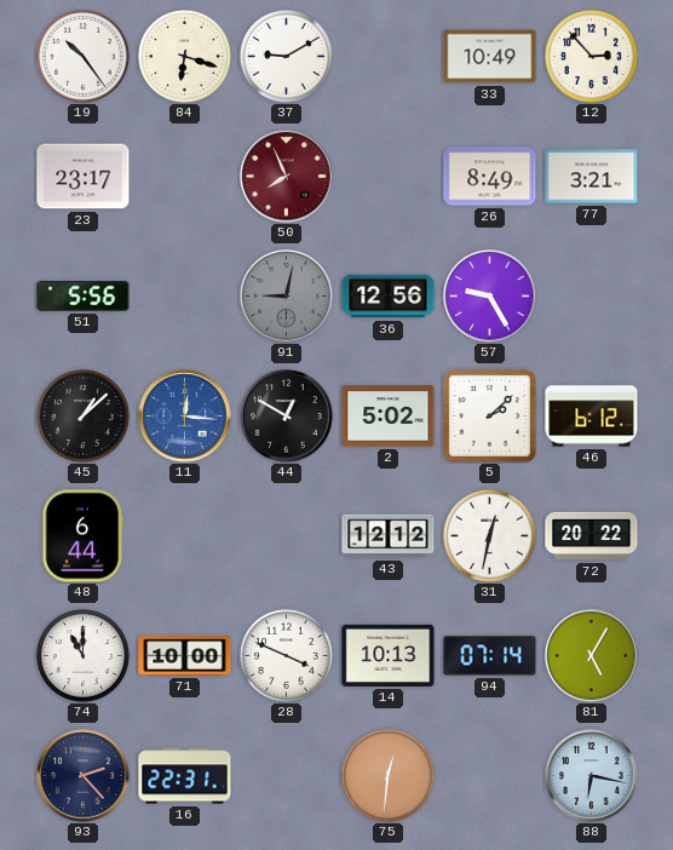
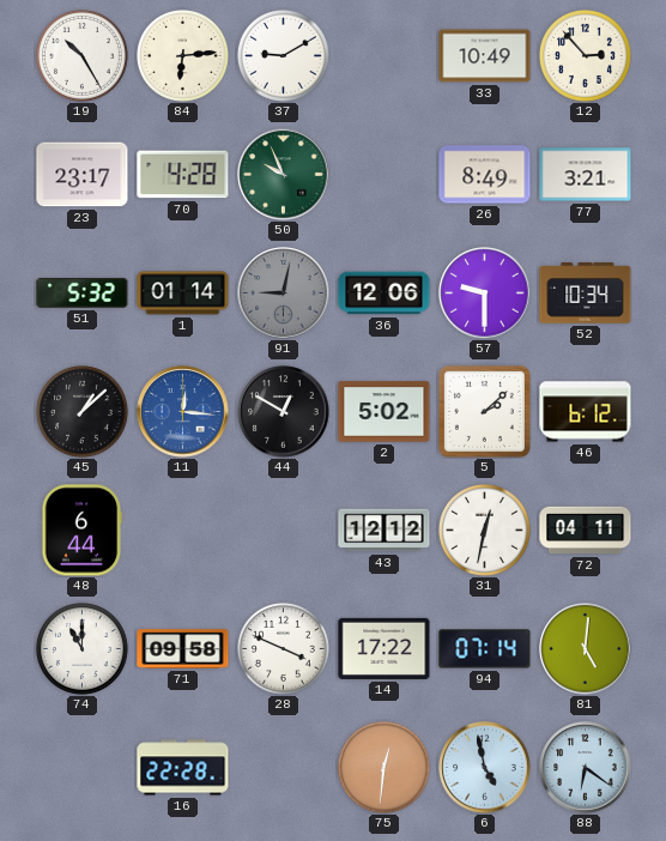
19: 10:24 -> 10:25 (81, 55)
84: 6:18 -> 6:14 (182, 55)
70: none -> 4:28 (183, 175)
50: 7:56 -> 9:56 (284, 175)
50 dial: burgundy -> green (284, 175)
51: 5:56 -> 5:32 (83, 292)
1: none -> 01:14 (183, 294)
36: 12:56 -> 12:06 (385, 294)
57: 9:25 -> 9:30 (485, 294)
52: none -> 10:34 (586, 294)
72: 20:22 -> 04:11 (586, 531)
71: 10:00 -> 09:58 (183, 649)
14: 10:13 -> 17:22 (385, 648)
81: 5:05 -> 5:01 (586, 649)
93: 2:23 -> none (84, 776)
16: 22:31 -> 22:28 (183, 768)
6: none -> 4:58 (485, 768)
88: 6:17 -> 6:21 (586, 768)
